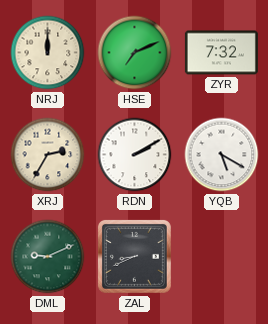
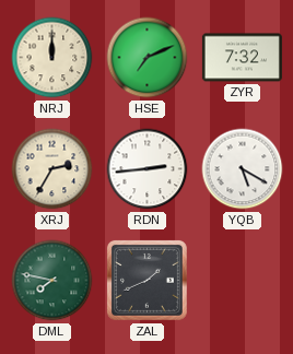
RDN: 2:10 -> 2:44 (148, 169)
DML: 9:11 -> 7:47 (52, 281)
ZAL: 8:41 -> 1:41 (146, 280)
